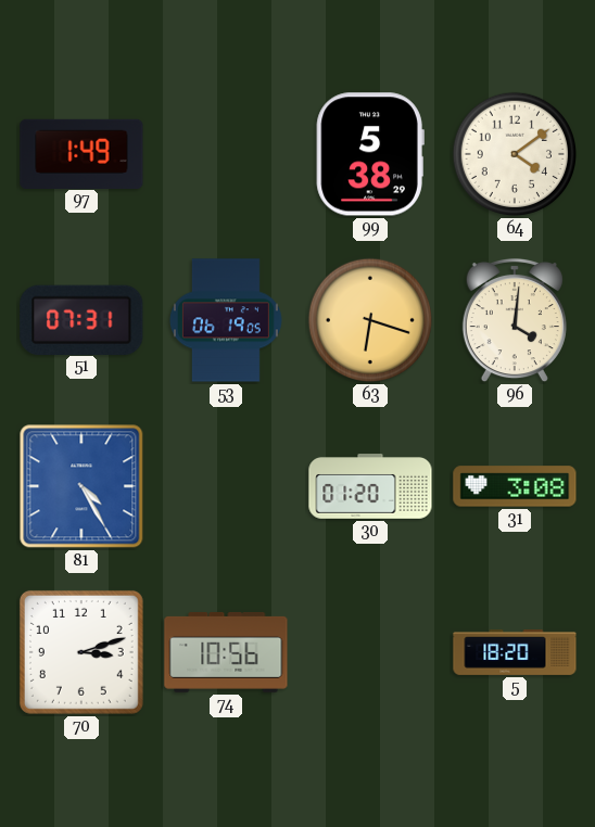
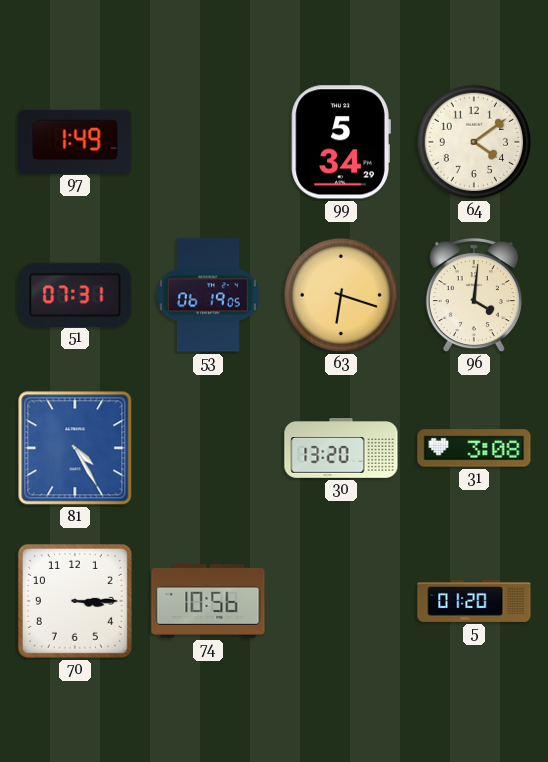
99: 5:38 -> 5:34 (341, 142)
30: 01:20 -> 13:20 (341, 448)
70: 3:12 -> 3:15 (75, 601)
5: 18:20 -> 01:20 (474, 601)
